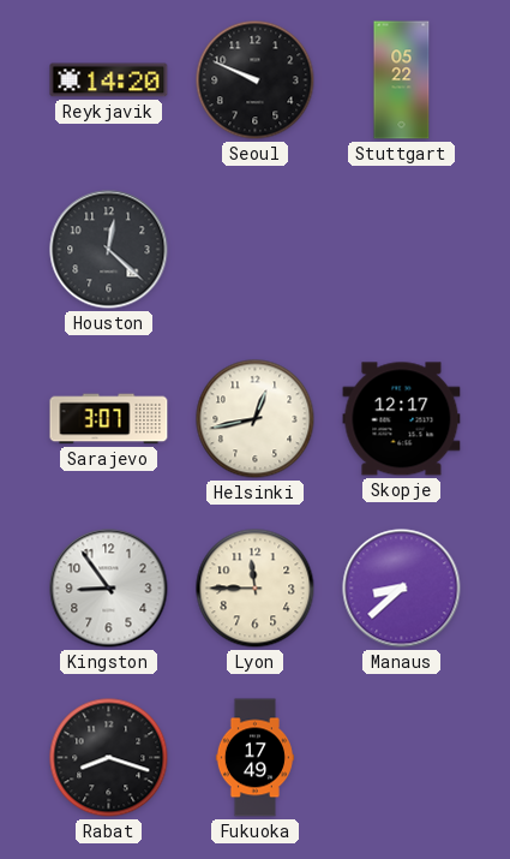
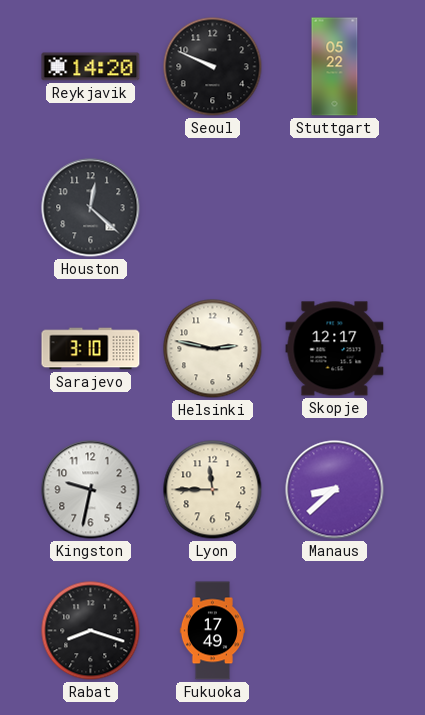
Sarajevo: 3:07 -> 3:10 (91, 349)
Helsinki: 12:43 -> 2:47 (213, 349)
Kingston: 8:54 -> 9:32 (91, 490)
